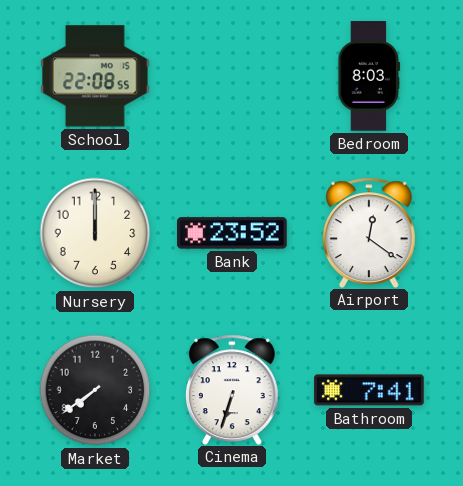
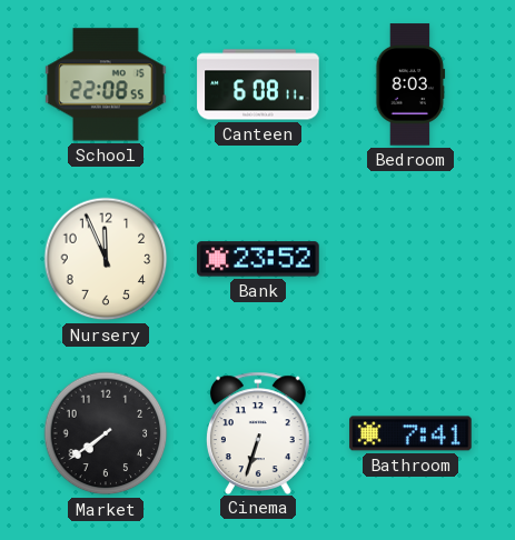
Canteen: none -> 6:08 (258, 84)
Nursery: 12:00 -> 11:56 (106, 259)
Airport: 12:21 -> none (369, 232)
